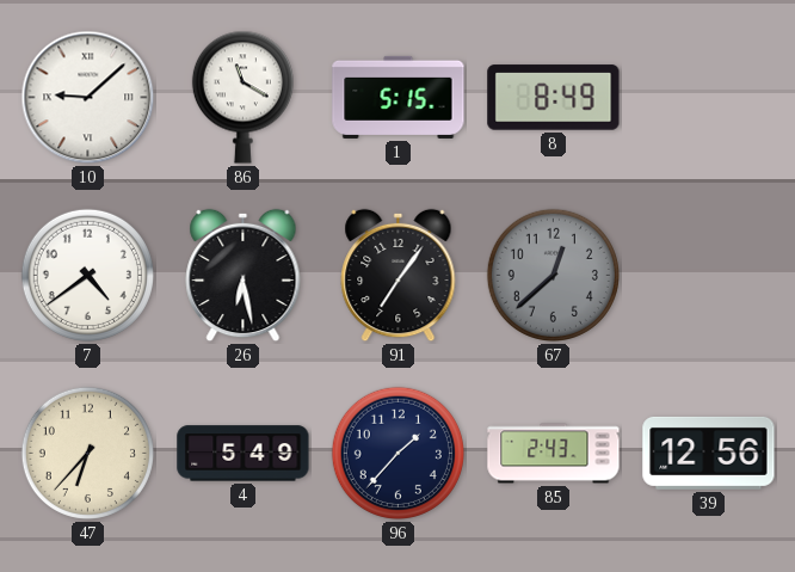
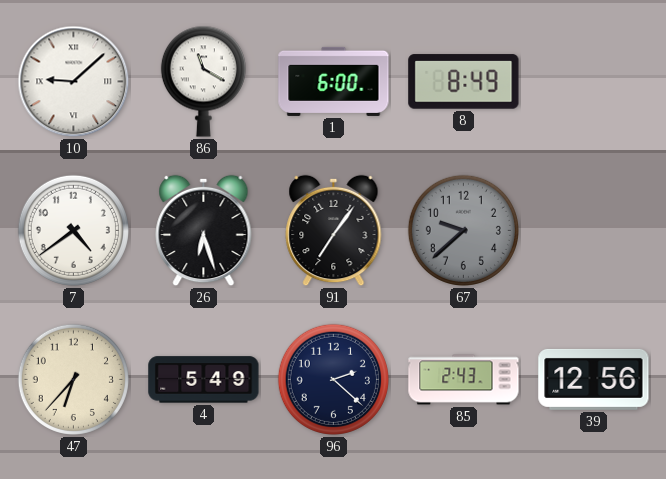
1: 5:15 -> 6:00 (334, 81)
26: 6:28 -> 6:27 (204, 231)
67: 12:38 -> 9:38 (463, 230)
96: 1:37 -> 2:22 (333, 379)
